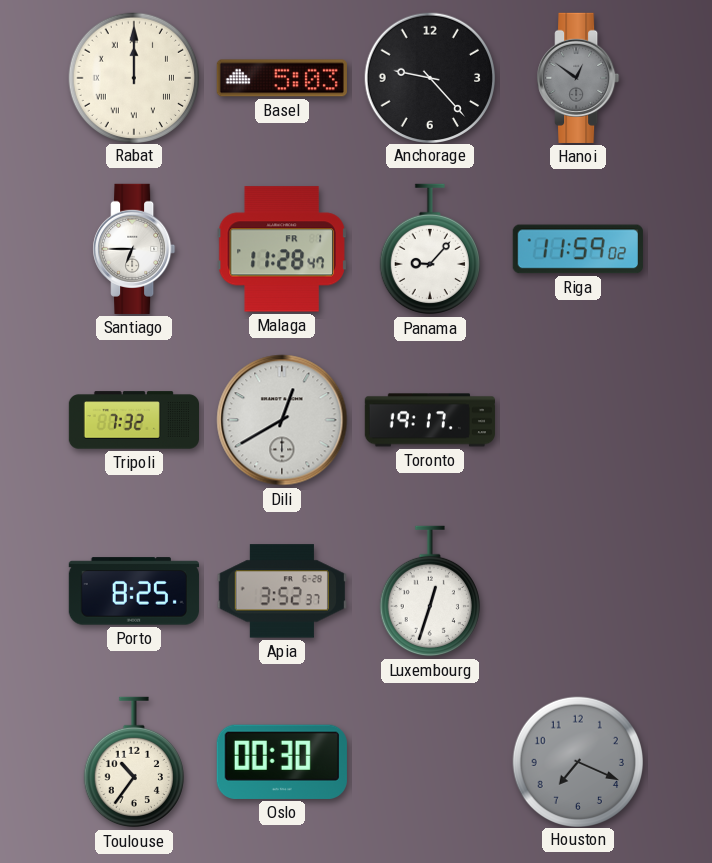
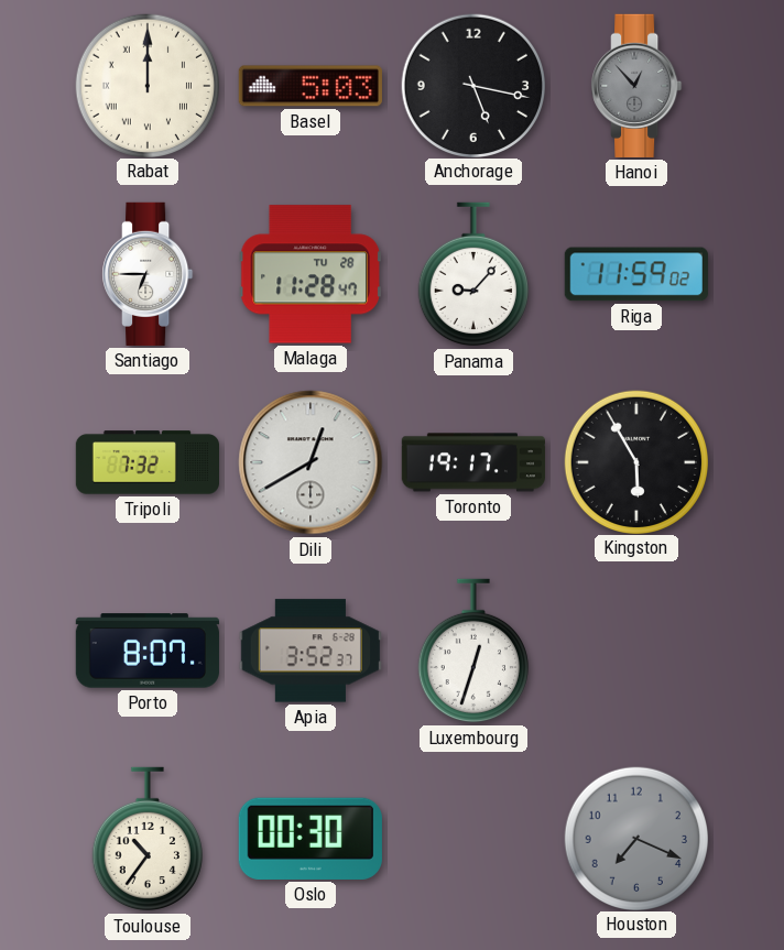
Anchorage: 9:23 -> 5:17 (472, 85)
Hanoi: 12:51 -> 12:53 (636, 86)
Malaga date: FR 1 -> TU 28 (311, 274)
Kingston: none -> 5:55 (635, 461)
Porto: 8:25 -> 8:07 (148, 651)
